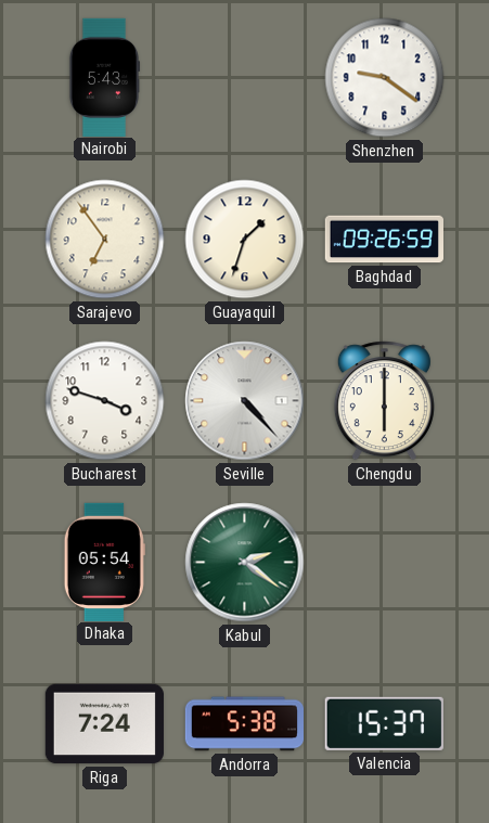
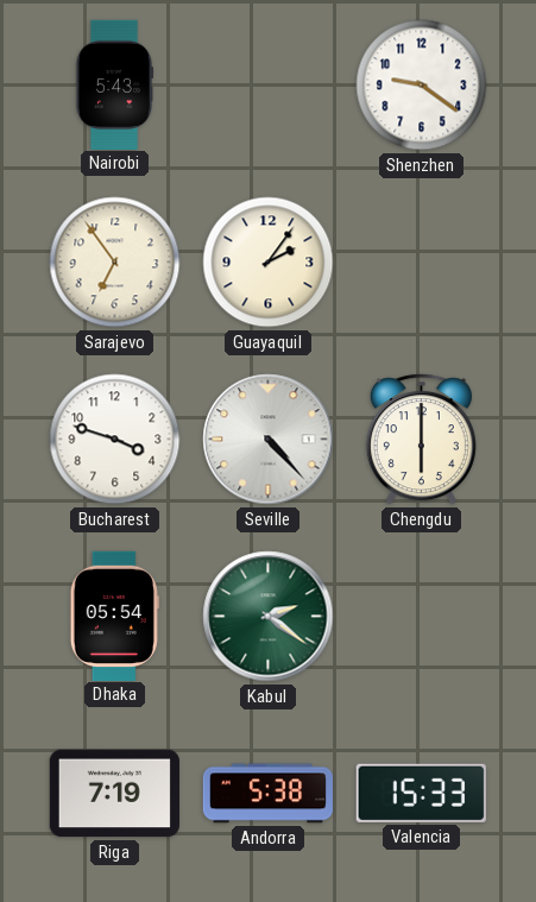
Guayaquil: 1:33 -> 2:06 (269, 263)
Baghdad: 09:26 -> none (384, 240)
Riga: 7:24 -> 7:19 (114, 794)
Valencia: 15:37 -> 15:33 (421, 793)
